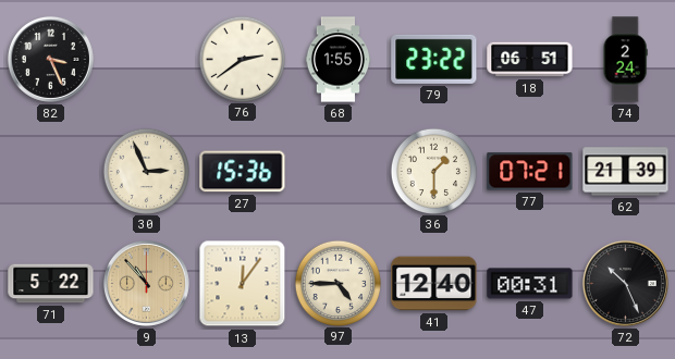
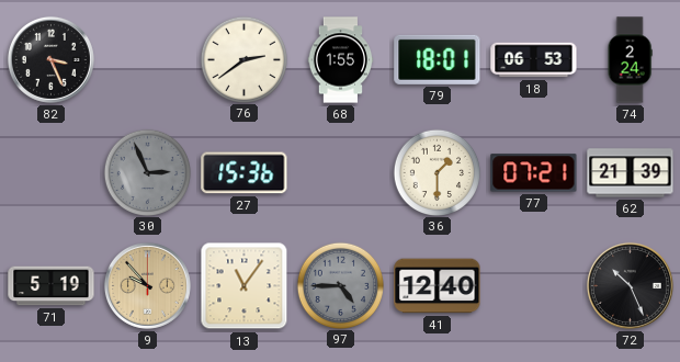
79: 23:22 -> 18:01 (438, 59)
18: 06:51 -> 06:53 (534, 60)
30 dial: cream -> grey (147, 172)
71: 5:22 -> 5:19 (52, 286)
9: 10:53 -> 9:53 (147, 285)
13: 12:06 -> 11:06 (245, 286)
97 dial: cream -> grey (340, 285)
47: 00:31 -> none (530, 284)
